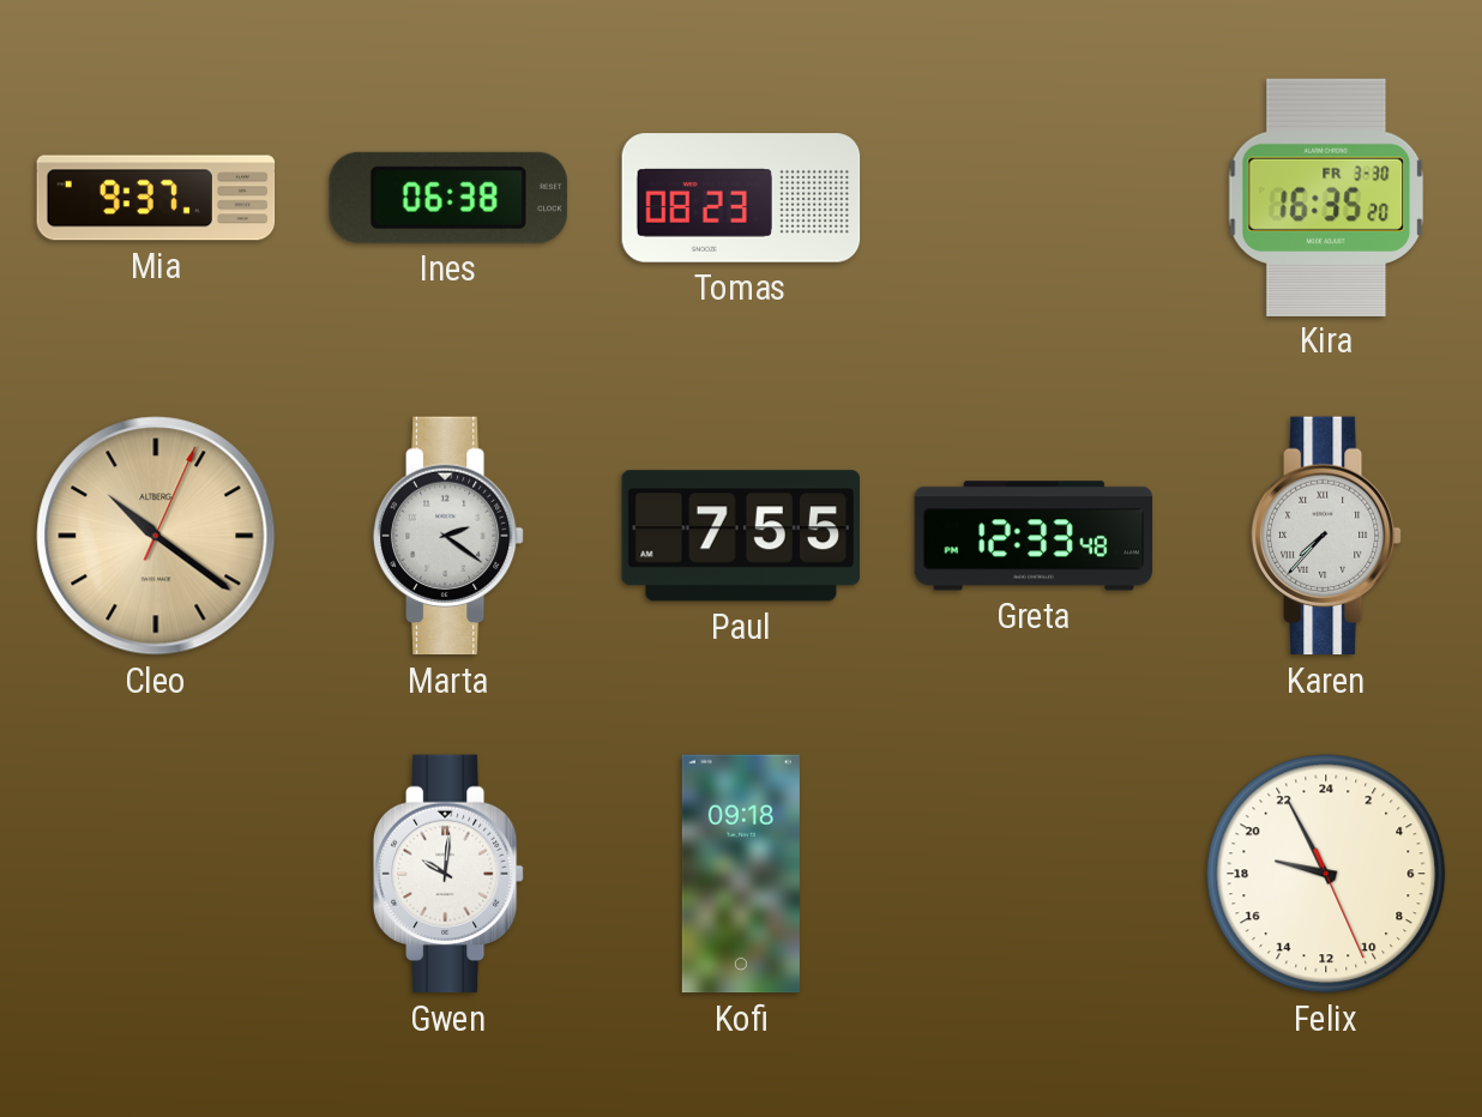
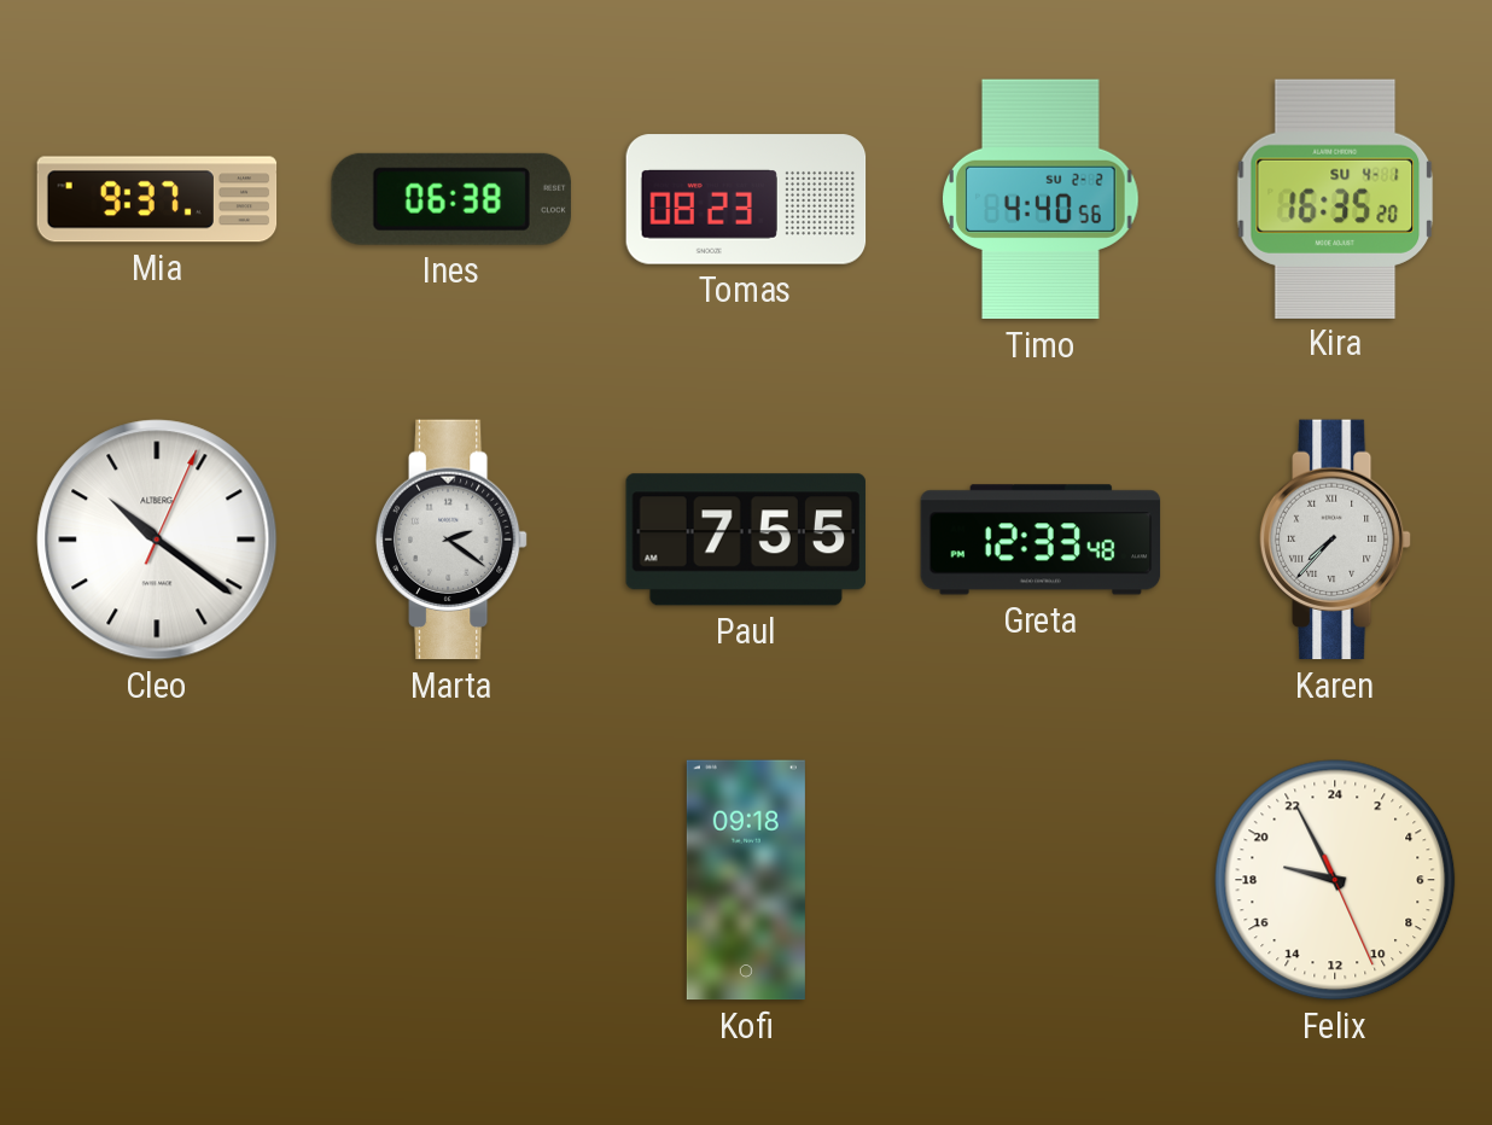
Timo: none -> 4:40 (1042, 199)
Kira date: FR 3-30 -> SU 4-1 (1335, 198)
Cleo dial: champagne -> white (157, 540)
Gwen: 10:01 -> none (448, 874)
